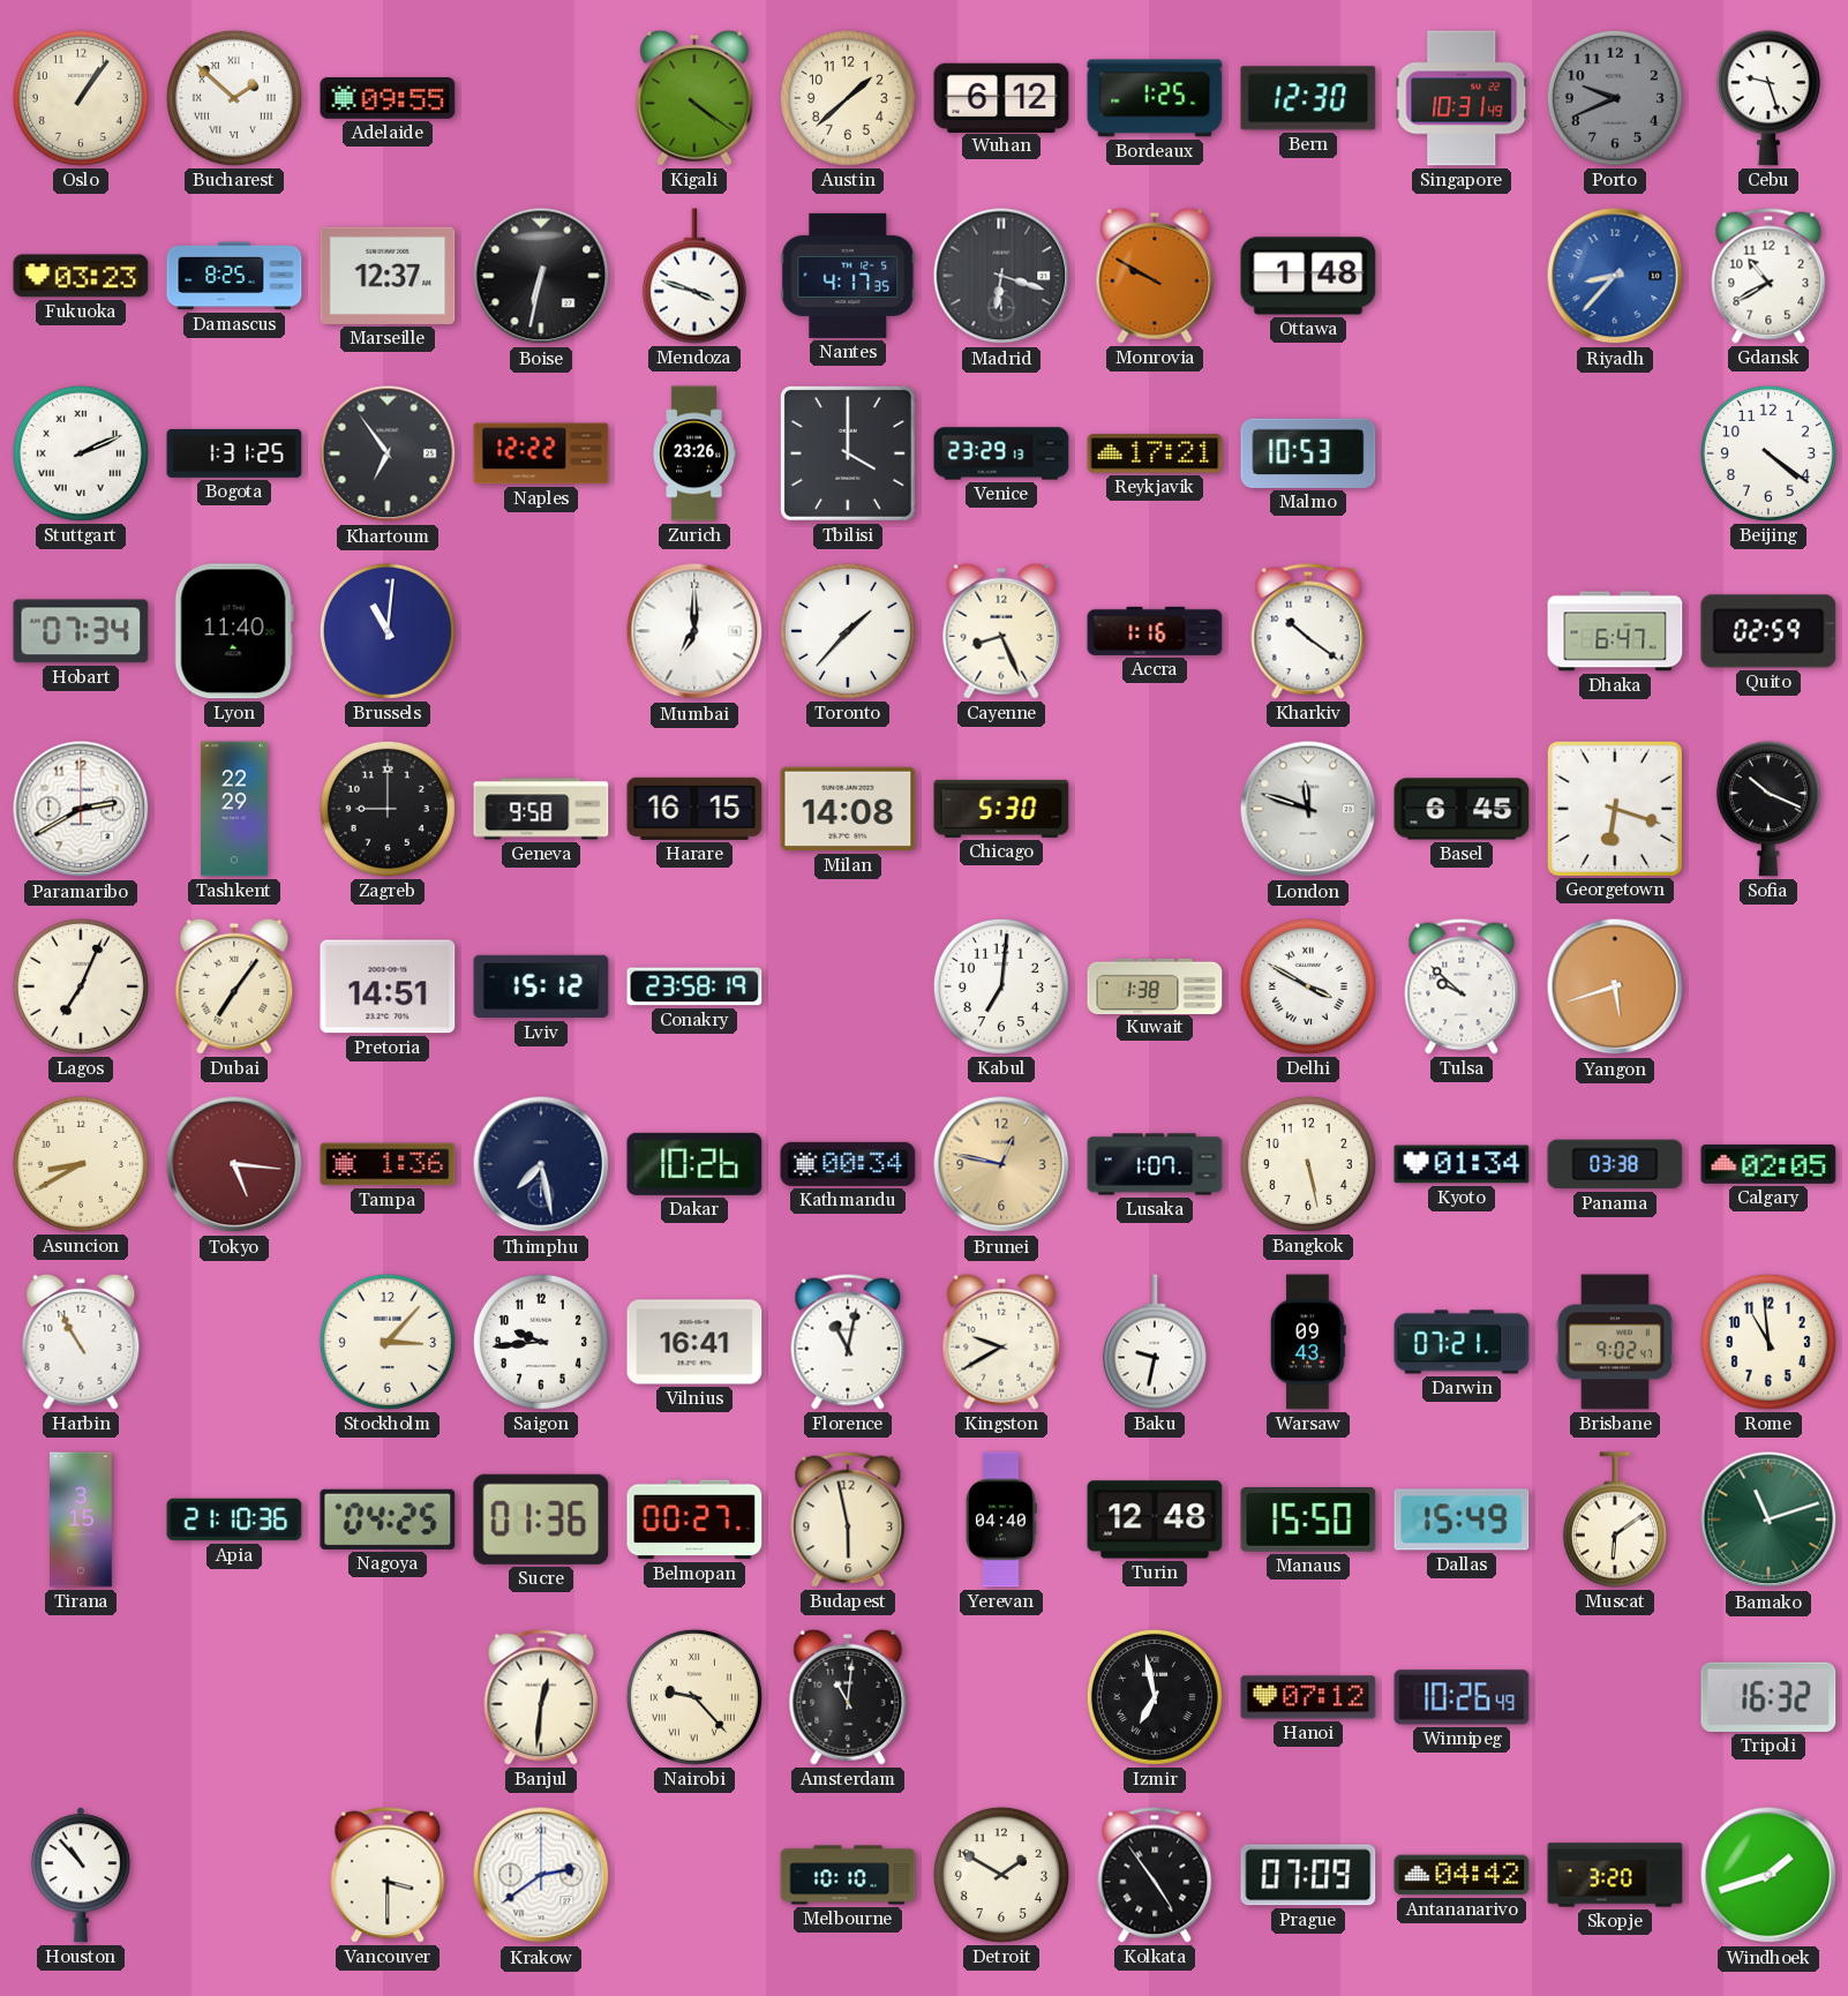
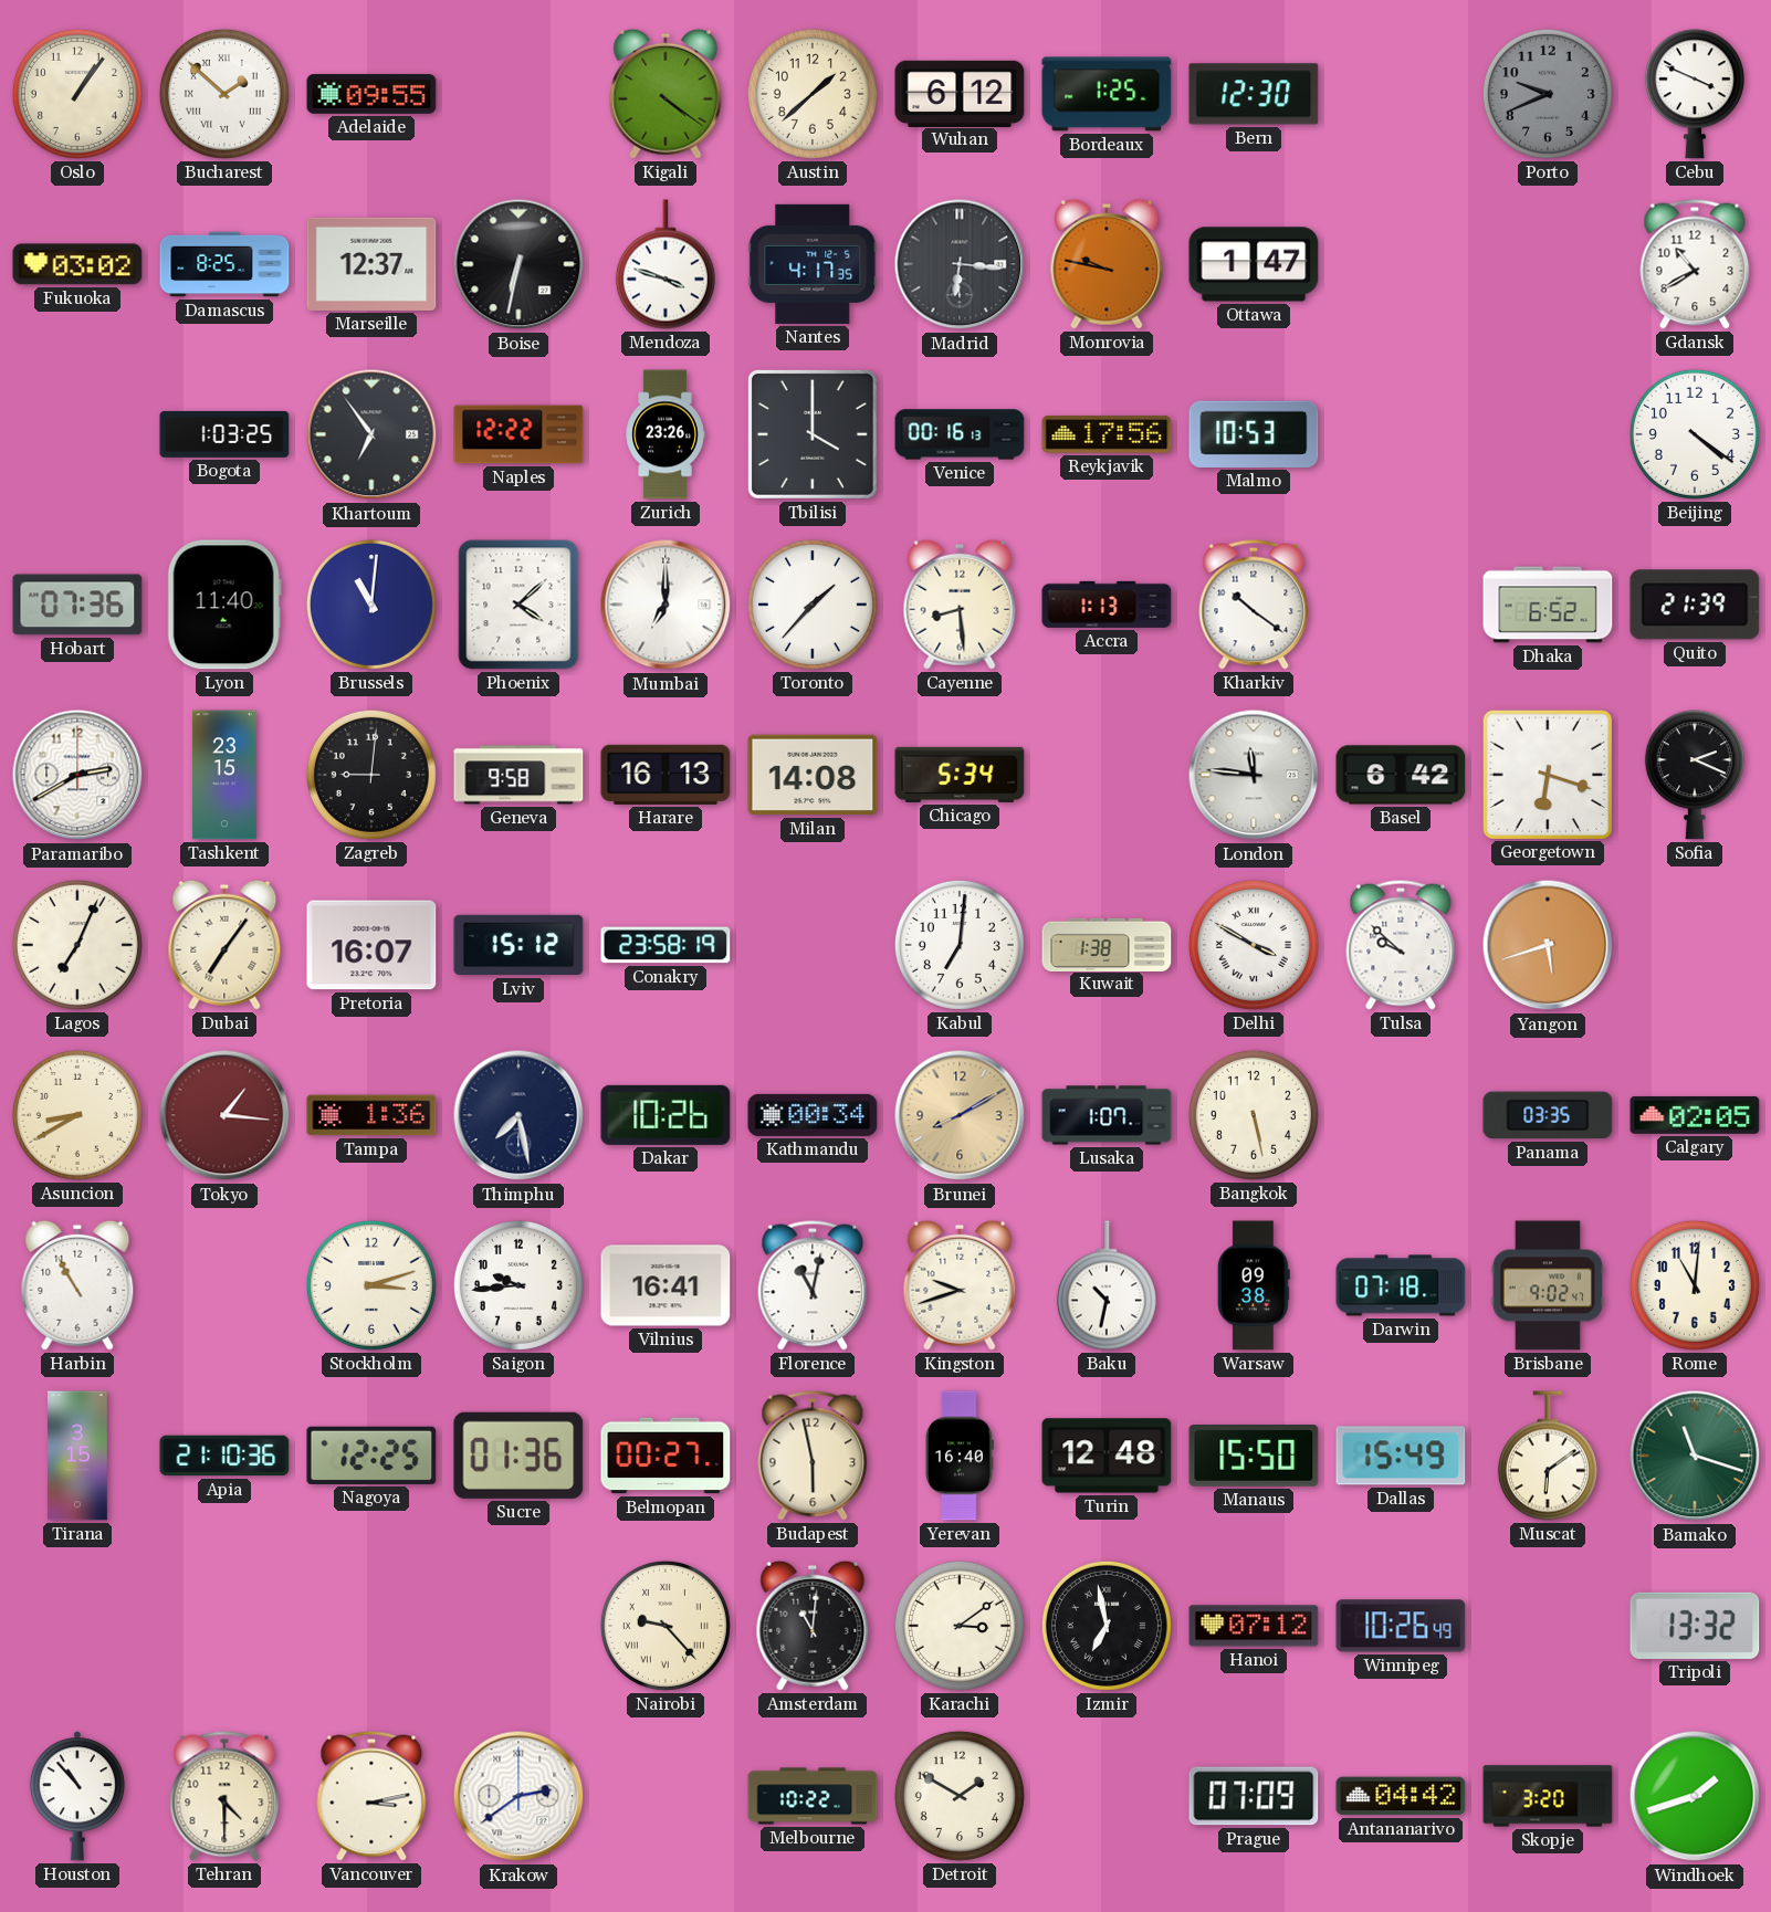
Singapore: 10:31 -> none (1462, 98)
Cebu: 9:27 -> 3:49 (1695, 94)
Fukuoka: 03:23 -> 03:02 (77, 264)
Madrid: 6:18 -> 6:16 (960, 264)
Monrovia: 9:50 -> 9:47 (1107, 264)
Ottawa: 1:48 -> 1:47 (1254, 264)
Riyadh: 8:37 -> none (1615, 276)
Stuttgart: 2:11 -> none (81, 453)
Bogota: 1:31 -> 1:03 (224, 434)
Venice: 23:29 -> 00:16 (960, 434)
Reykjavik: 17:21 -> 17:56 (1107, 434)
Hobart: 07:34 -> 07:36 (77, 605)
Phoenix: none -> 4:08 (518, 605)
Cayenne: 8:26 -> 8:29 (960, 605)
Accra: 1:16 -> 1:13 (1107, 605)
Dhaka: 6:47 -> 6:52 (1548, 605)
Quito: 02:59 -> 21:39 (1695, 605)
Tashkent: 22:29 -> 23:15 (224, 775)
Zagreb: 9:00 -> 9:01 (371, 775)
Harare: 16:15 -> 16:13 (666, 775)
Chicago: 5:30 -> 5:34 (960, 775)
London: 11:48 -> 11:46 (1254, 775)
Basel: 6:45 -> 6:42 (1401, 775)
Sofia: 10:19 -> 2:19 (1695, 775)
Pretoria: 14:51 -> 16:07 (371, 945)
Tokyo: 5:16 -> 1:16 (224, 1115)
Brunei: 12:47 -> 8:10 (960, 1115)
Kyoto: 01:34 -> none (1462, 1164)
Panama: 03:38 -> 03:35 (1548, 1115)
Stockholm: 3:07 -> 3:12 (371, 1285)
Kingston: 9:40 -> 9:42 (960, 1285)
Baku: 9:32 -> 10:32 (1107, 1285)
Warsaw: 09:43 -> 09:38 (1255, 1285)
Darwin: 07:21 -> 07:18 (1401, 1285)
Rome: 10:59 -> 11:01 (1695, 1285)
Nagoya: 04:25 -> 12:25 (371, 1456)
Yerevan: 04:40 -> 16:40 (960, 1456)
Bamako: 11:12 -> 11:18 (1695, 1456)
Banjul: 12:31 -> none (541, 1697)
Karachi: none -> 3:09 (960, 1626)
Tripoli: 16:32 -> 13:32 (1695, 1626)
Tehran: none -> 4:30 (224, 1796)
Vancouver: 3:30 -> 3:13 (371, 1796)
Melbourne: 10:10 -> 10:22 (813, 1796)
Kolkata: 4:54 -> none (1155, 1875)
